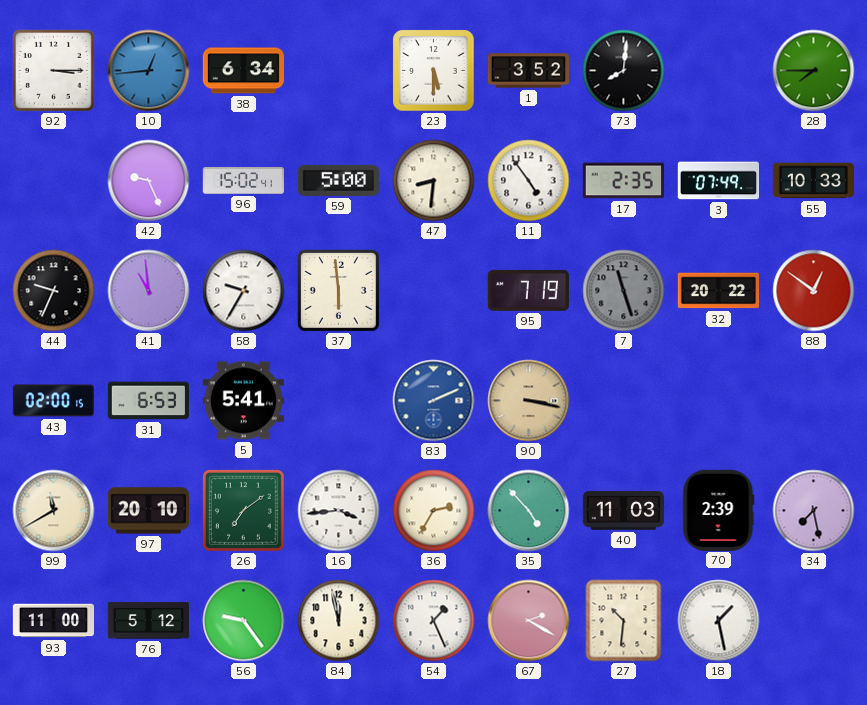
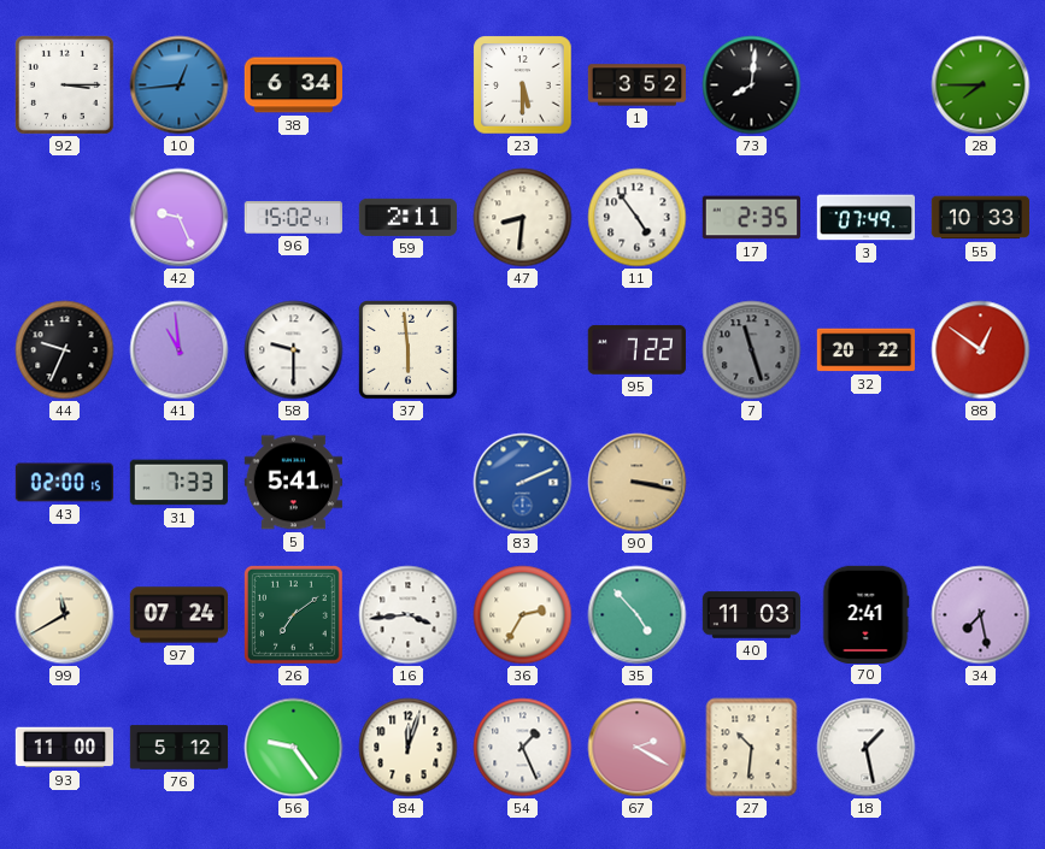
59: 5:00 -> 2:11 (407, 217)
58: 9:35 -> 9:30 (294, 350)
95: 7:19 -> 7:22 (636, 349)
31: 6:53 -> 7:33 (178, 483)
97: 20:10 -> 07:24 (178, 615)
70: 2:39 -> 2:41 (865, 614)
84: 11:58 -> 12:03 (409, 748)
